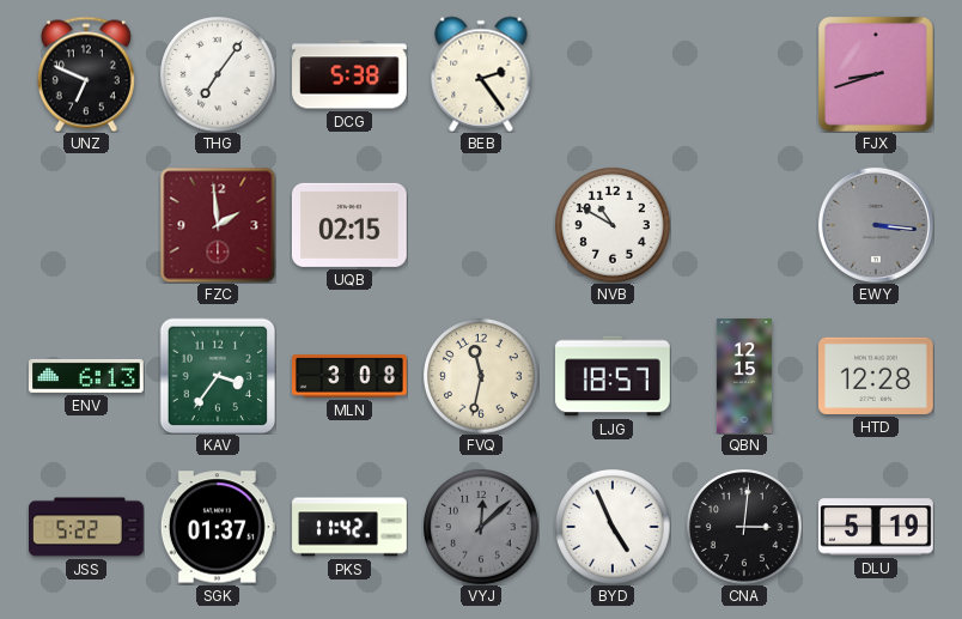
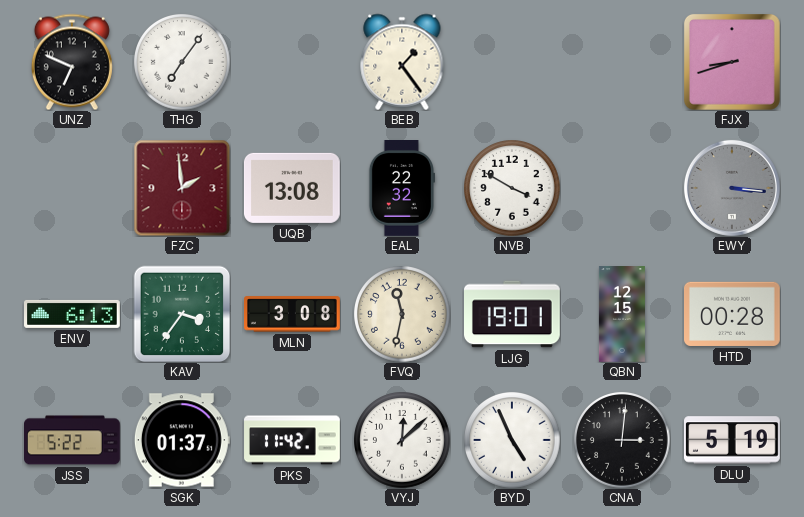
DCG: 5:38 -> none (351, 74)
BEB: 2:24 -> 1:24 (402, 62)
UQB: 02:15 -> 13:08 (292, 188)
EAL: none -> 22:32 (401, 189)
NVB: 10:50 -> 3:50 (512, 188)
LJG: 18:57 -> 19:01 (513, 314)
HTD: 12:28 -> 00:28 (733, 314)
VYJ dial: grey -> white (402, 440)
